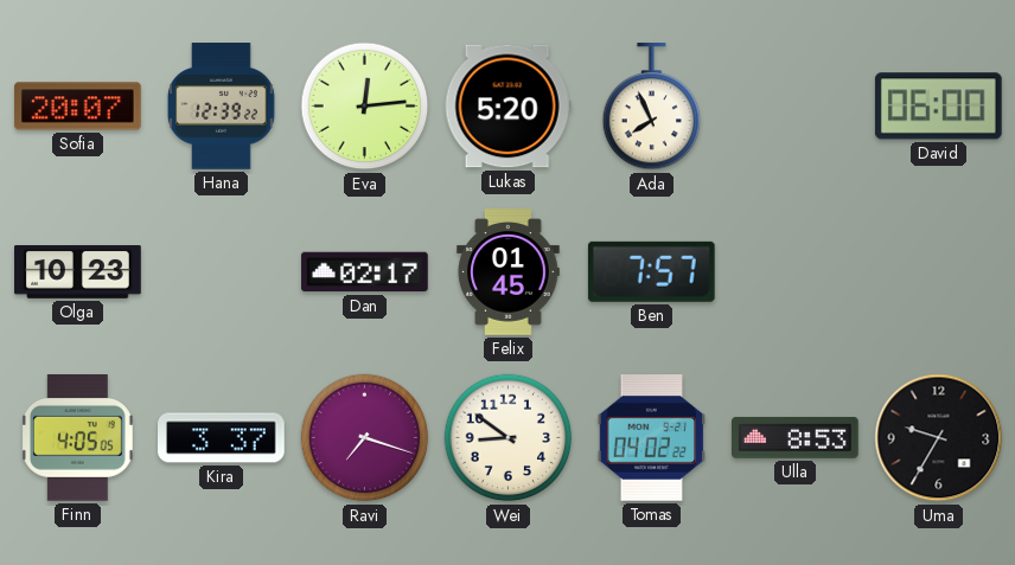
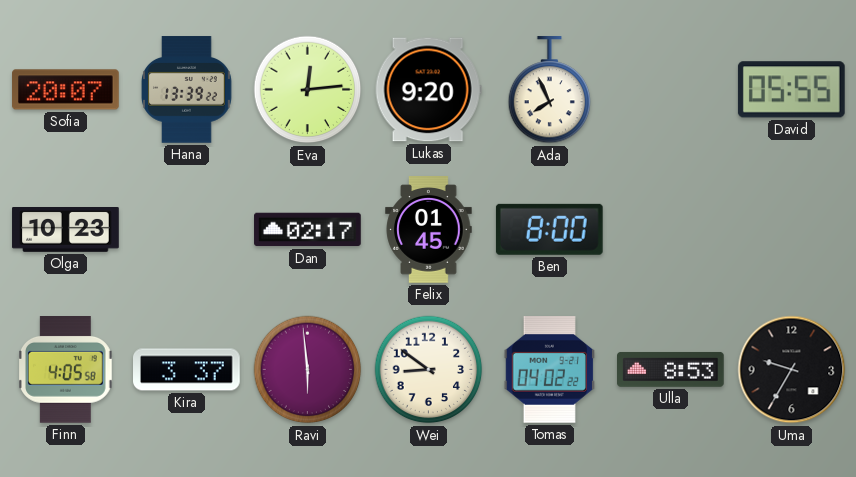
Hana: 12:39 -> 13:39 (187, 90)
Lukas: 5:20 -> 9:20 (428, 90)
David: 06:00 -> 05:55 (791, 90)
Ben: 7:57 -> 8:00 (549, 229)
Finn: 4:05:05 -> 4:05:58 (66, 370)
Ravi: 7:18 -> 5:59 (308, 370)
